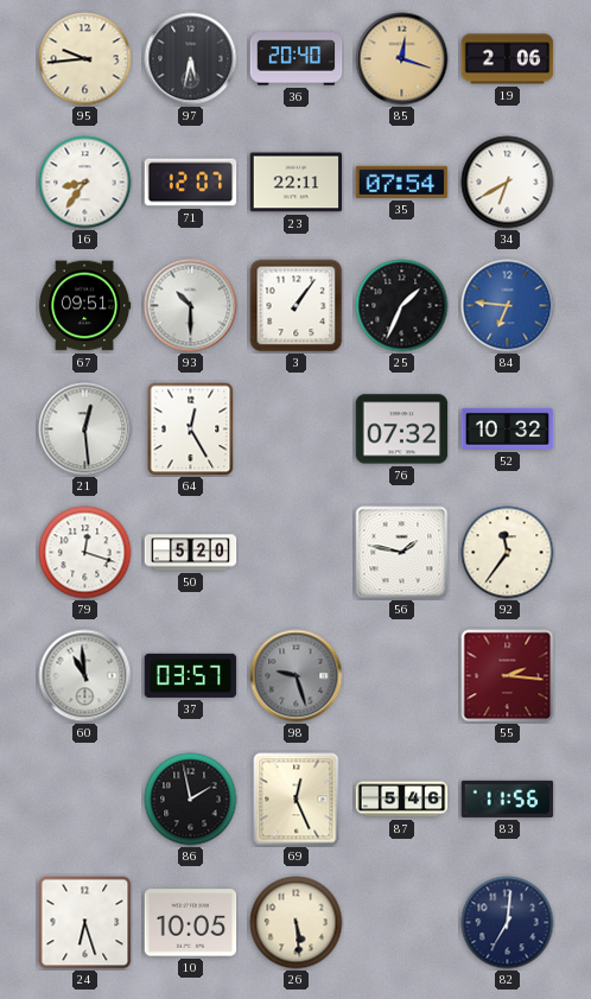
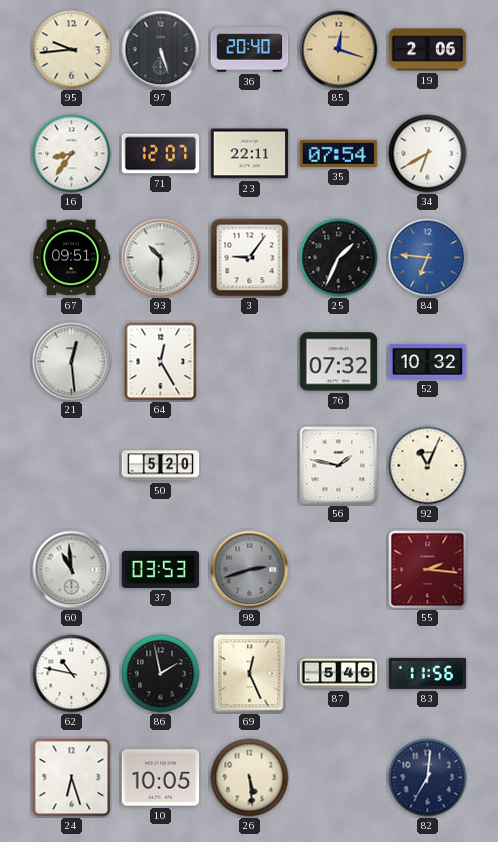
97: 5:32 -> 5:27 (161, 50)
3: 1:06 -> 9:06 (250, 258)
79: 12:18 -> none (85, 553)
92: 11:36 -> 11:04 (428, 466)
37: 03:57 -> 03:53 (161, 569)
98: 9:27 -> 2:42 (250, 570)
62: none -> 10:47 (72, 674)
